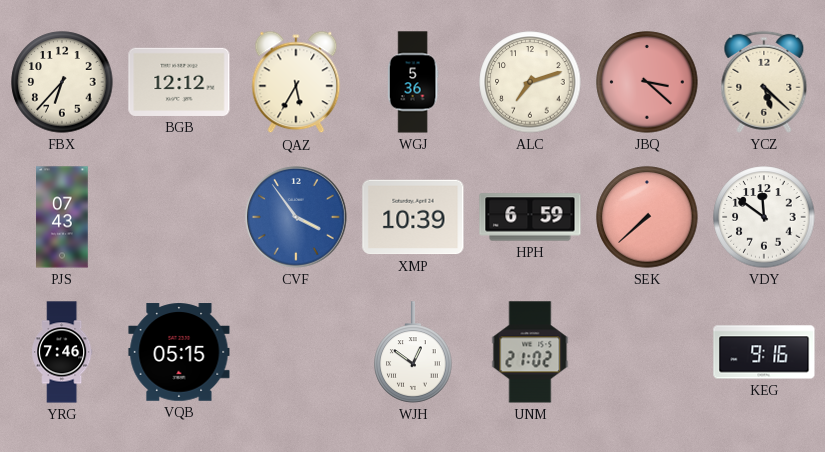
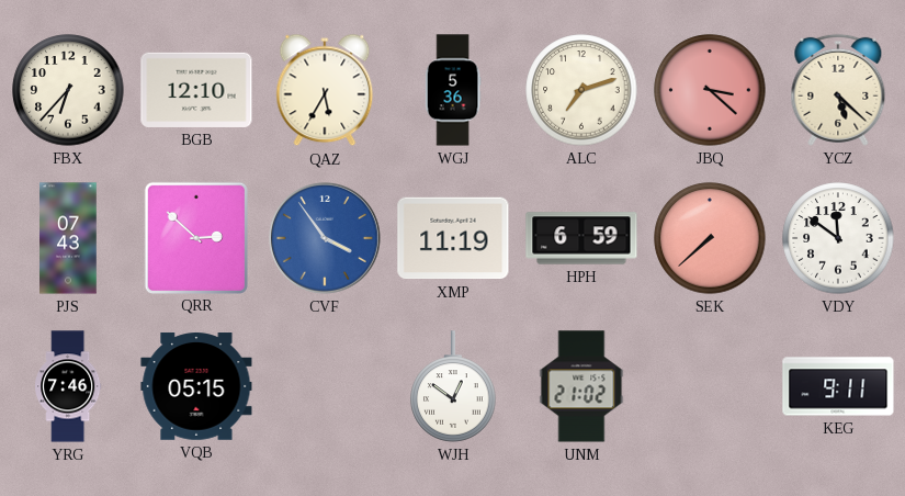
BGB: 12:12 -> 12:10 (196, 90)
QRR: none -> 2:52 (196, 237)
XMP: 10:39 -> 11:19 (453, 238)
KEG: 9:16 -> 9:11 (838, 386)
